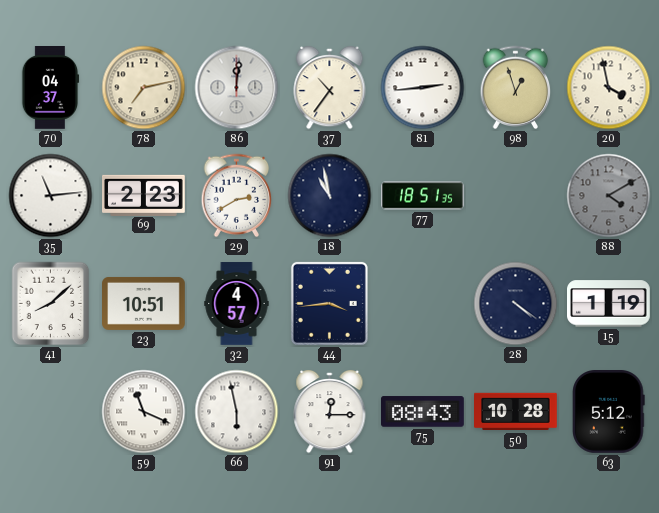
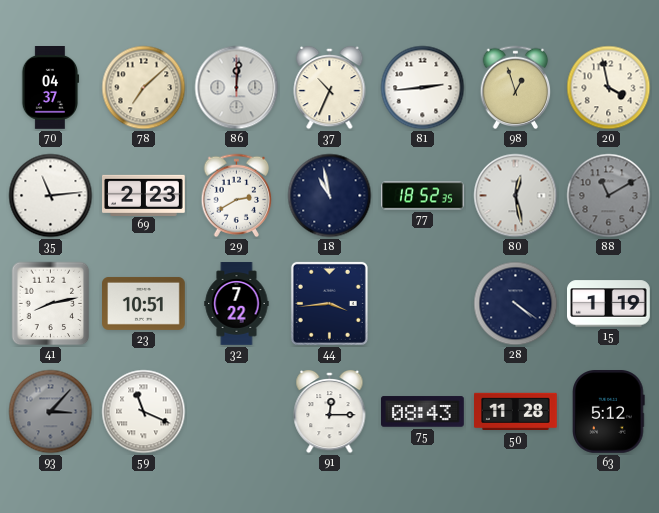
78: 7:13 -> 7:08 (144, 88)
37: 10:36 -> 10:34 (330, 88)
77: 18:51 -> 18:52 (423, 196)
80: none -> 12:28 (516, 196)
88: 4:10 -> 11:10 (609, 196)
41: 8:08 -> 8:13 (51, 304)
32: 4:57 -> 7:22 (237, 304)
93: none -> 3:07 (51, 412)
66: 5:58 -> none (237, 412)
50: 10:28 -> 11:28 (516, 412)
